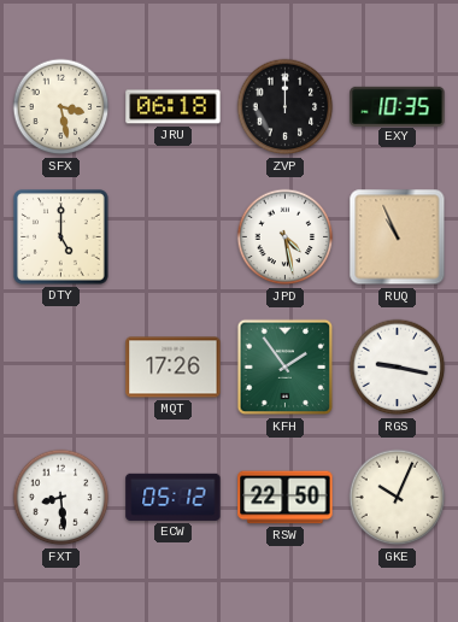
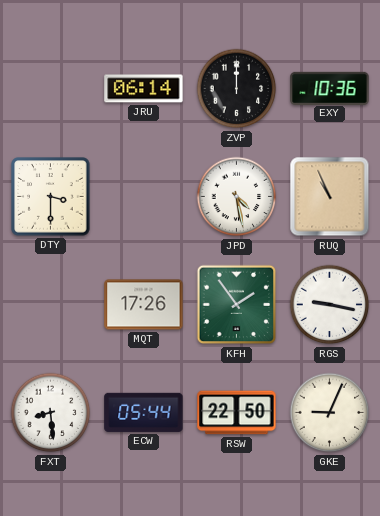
SFX: 3:28 -> none (61, 107)
JRU: 06:18 -> 06:14 (144, 89)
EXY: 10:35 -> 10:36 (330, 88)
DTY: 5:00 -> 3:30 (51, 197)
ECW: 05:12 -> 05:44 (144, 412)
GKE: 10:04 -> 9:04 (330, 413)
